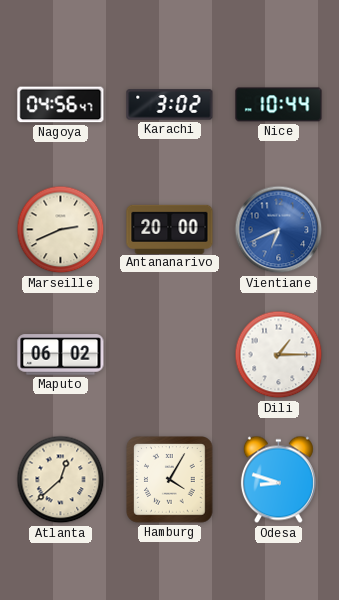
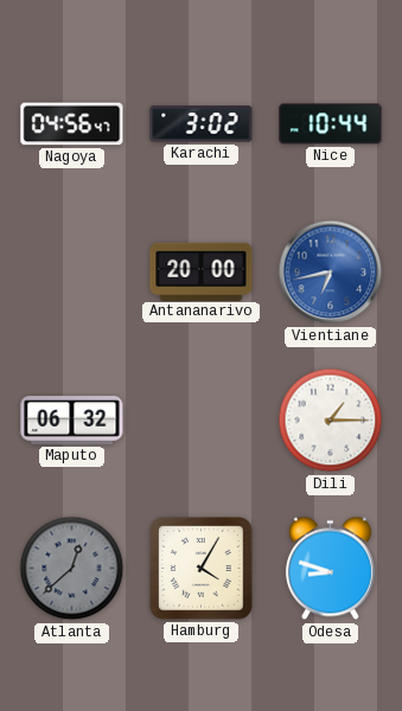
Marseille: 2:41 -> none (61, 230)
Vientiane: 6:41 -> 6:43 (331, 273)
Maputo: 06:02 -> 06:32 (72, 421)
Atlanta dial: cream -> grey (72, 569)
